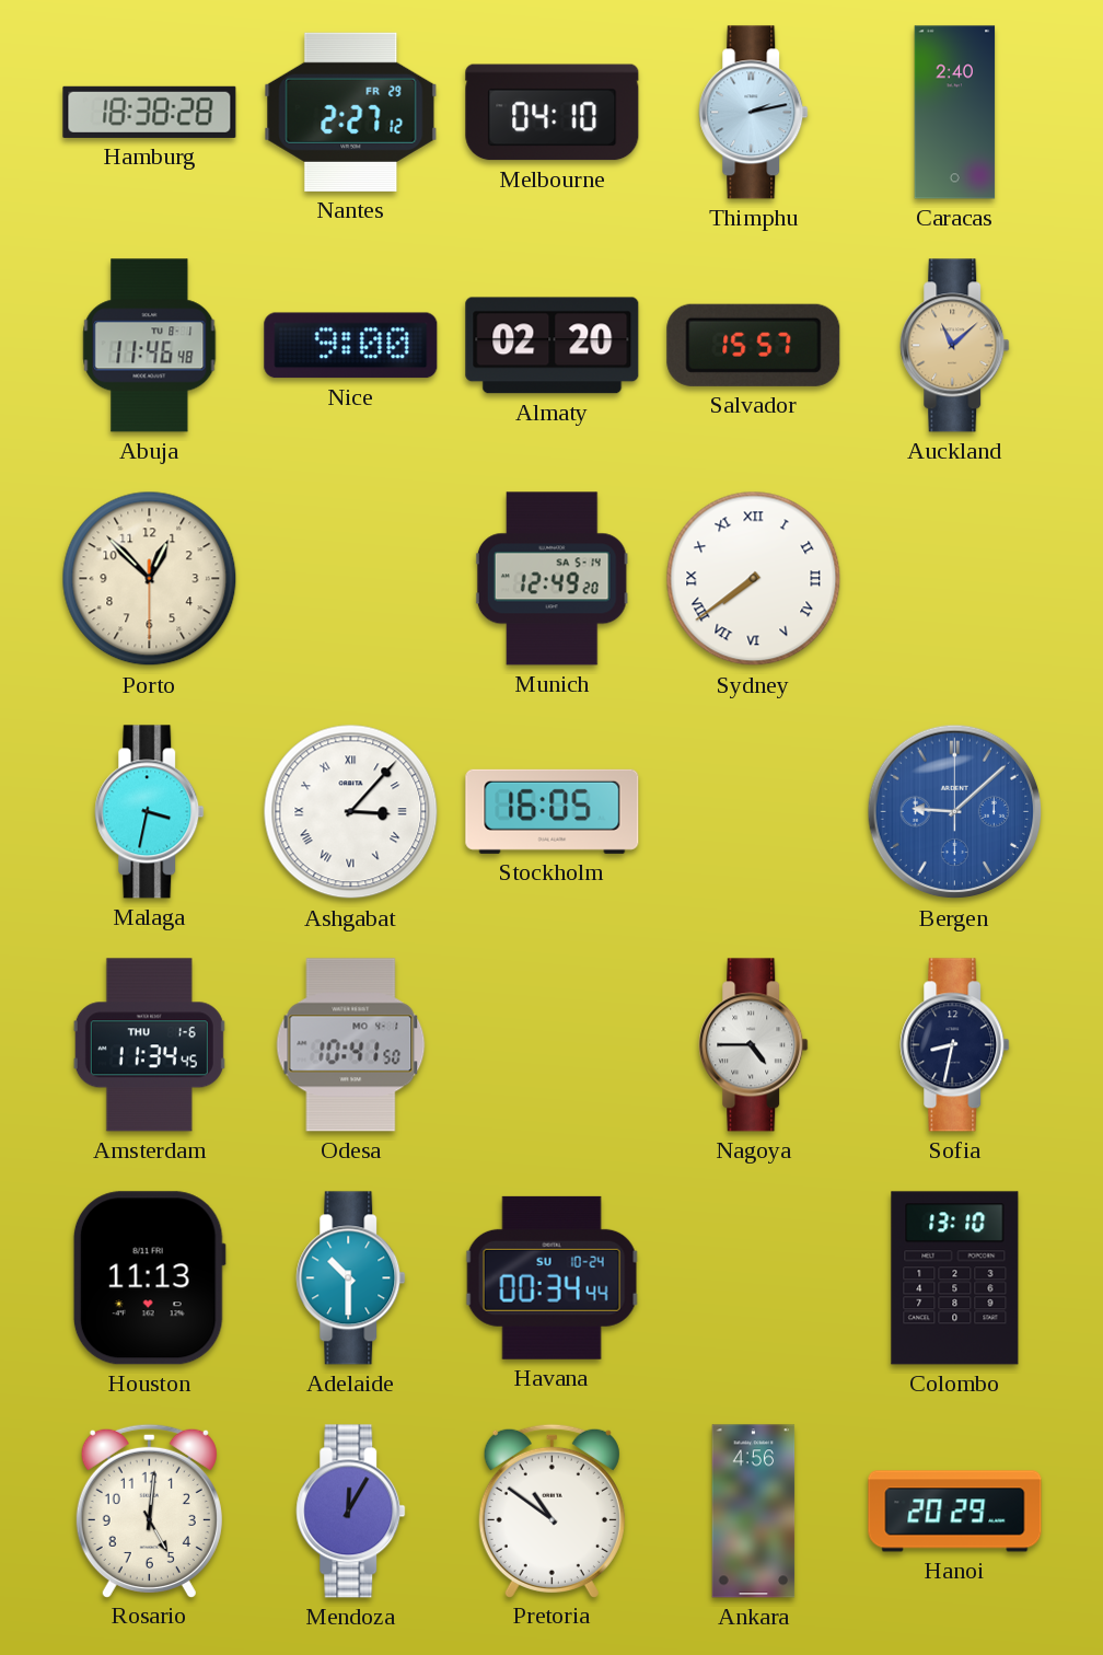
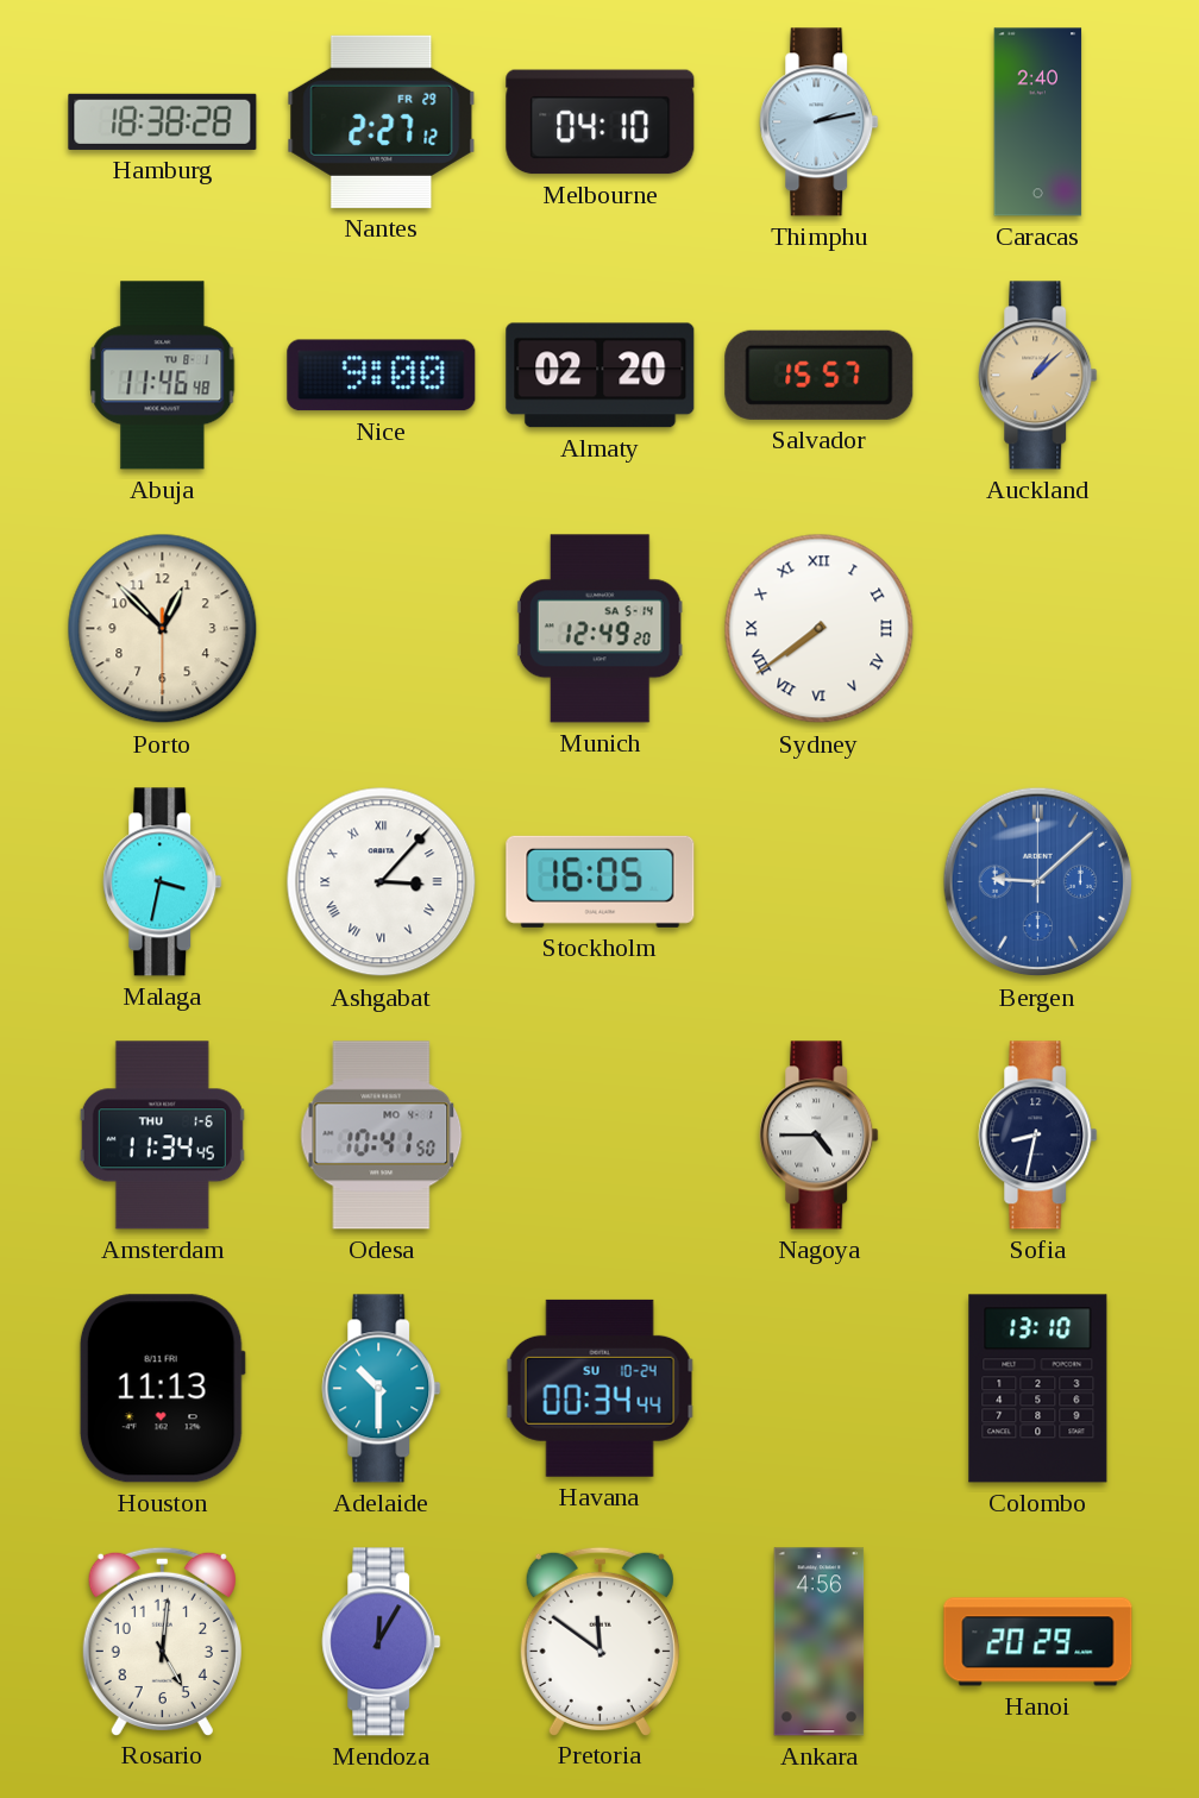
Auckland: 11:08 -> 1:08 (1038, 376)
Pretoria: 10:51 -> 11:51 (599, 1641)
